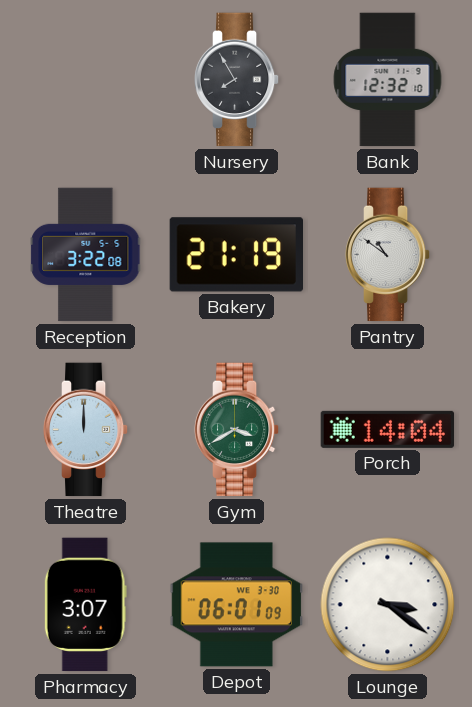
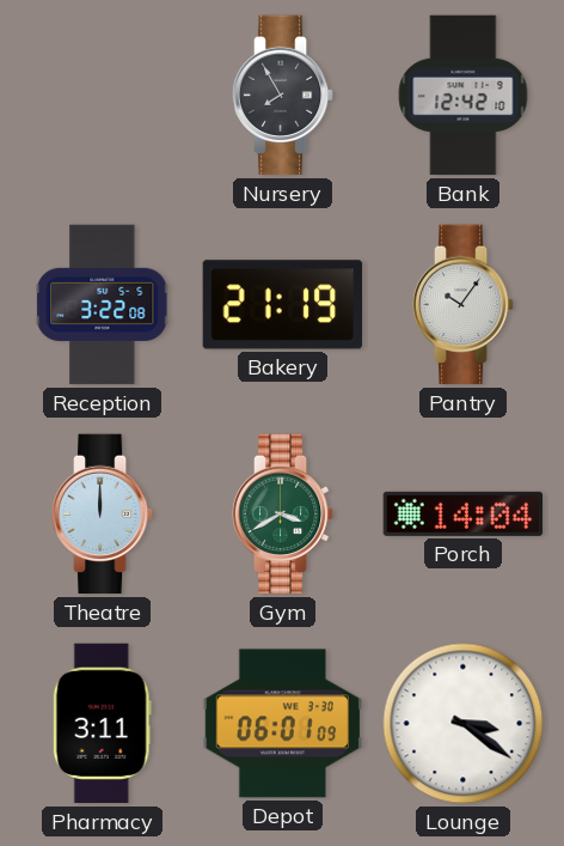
Bank: 12:32 -> 12:42 (464, 96)
Pantry: 10:51 -> 10:06 (464, 305)
Pharmacy: 3:07 -> 3:11 (102, 724)
